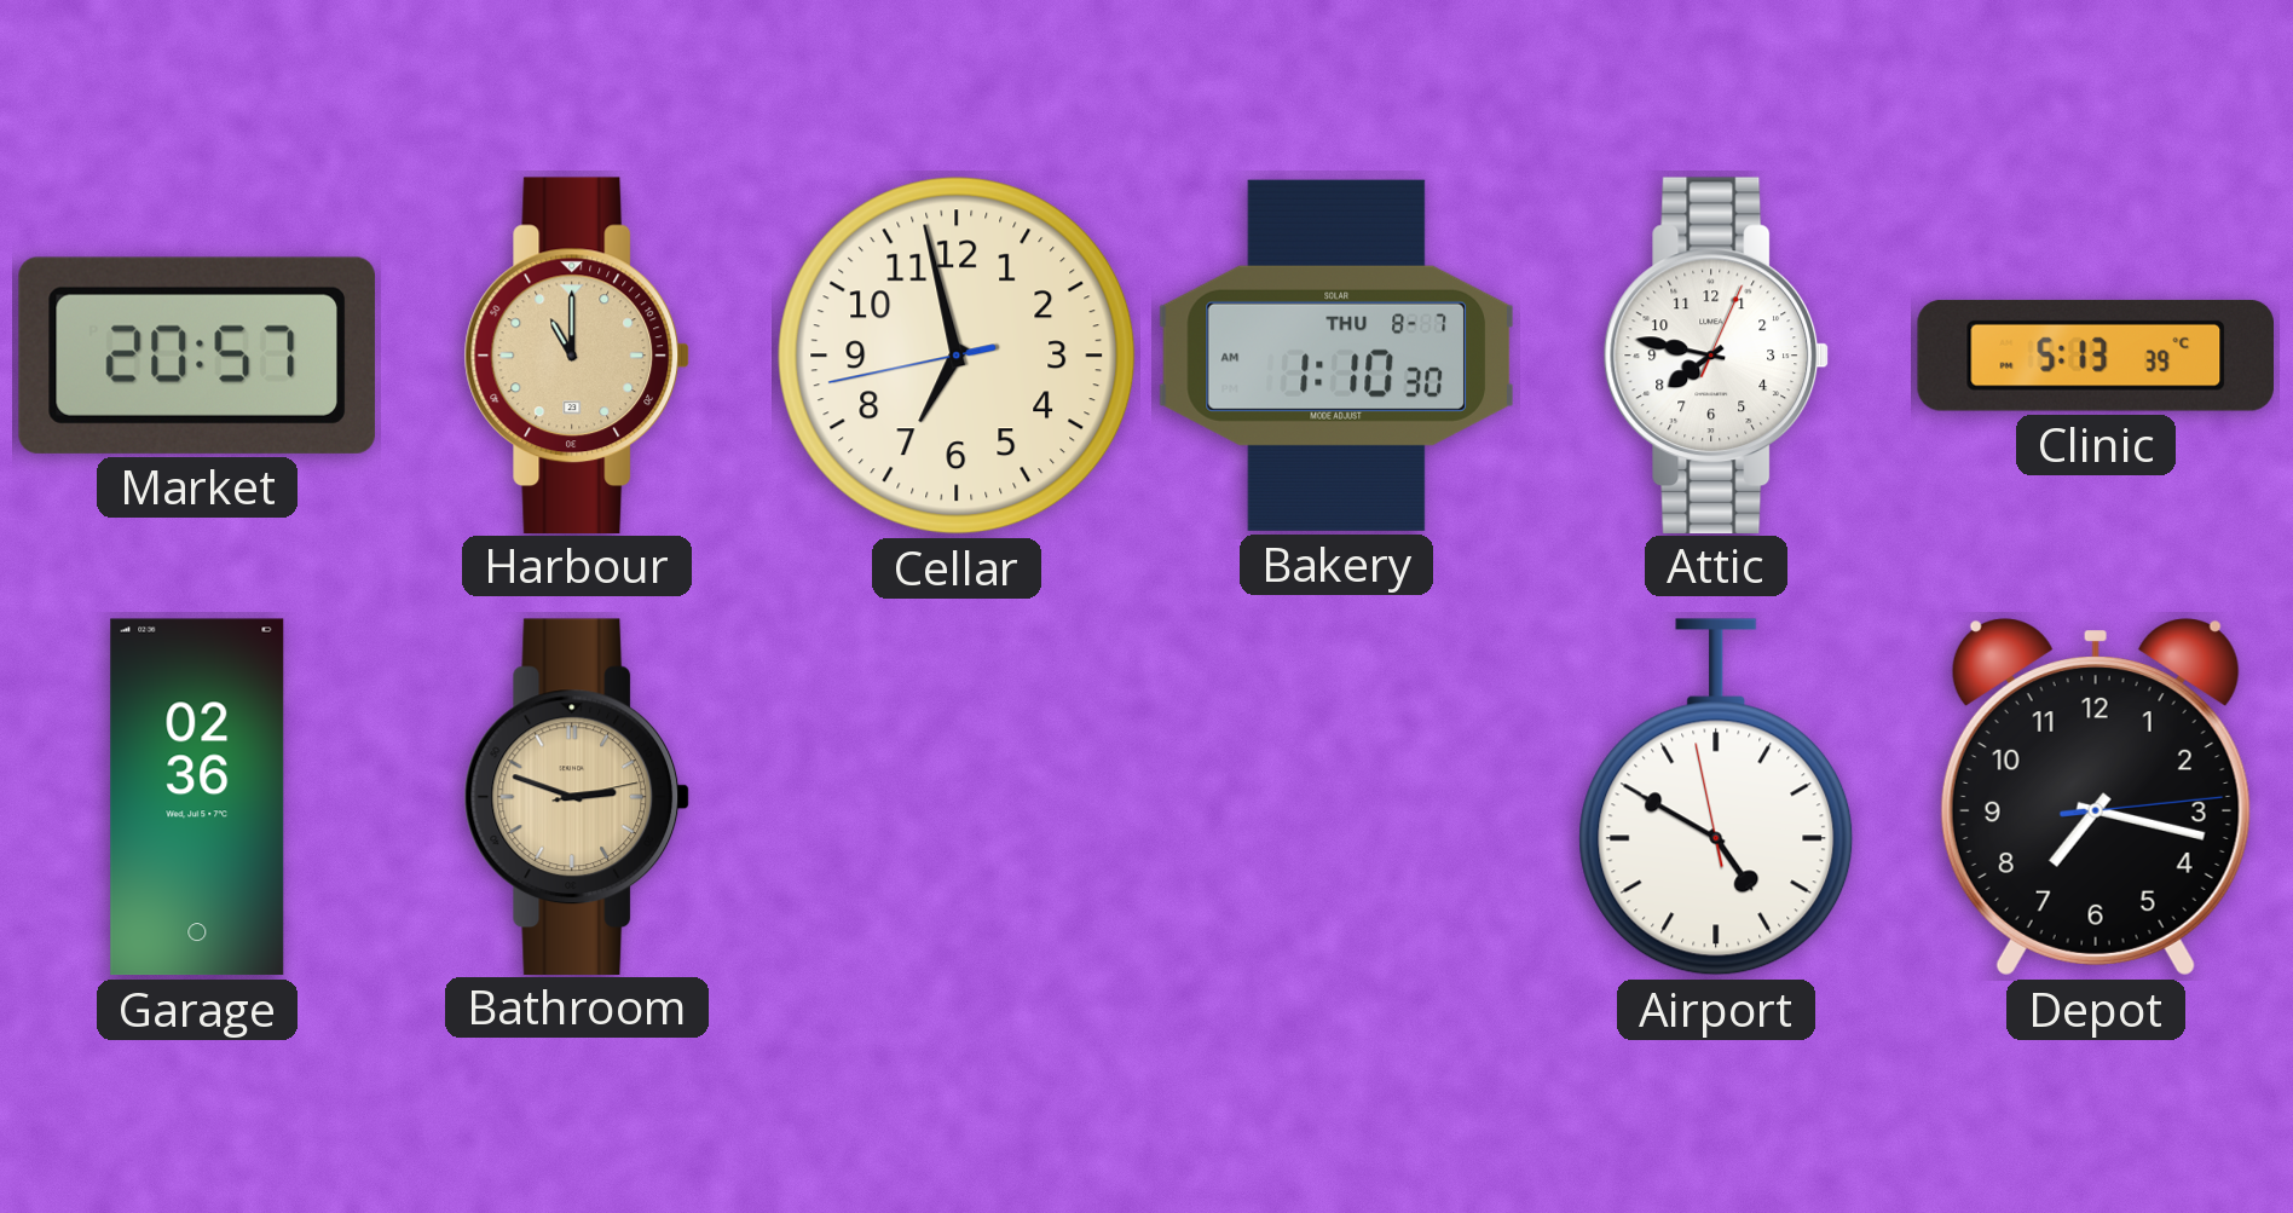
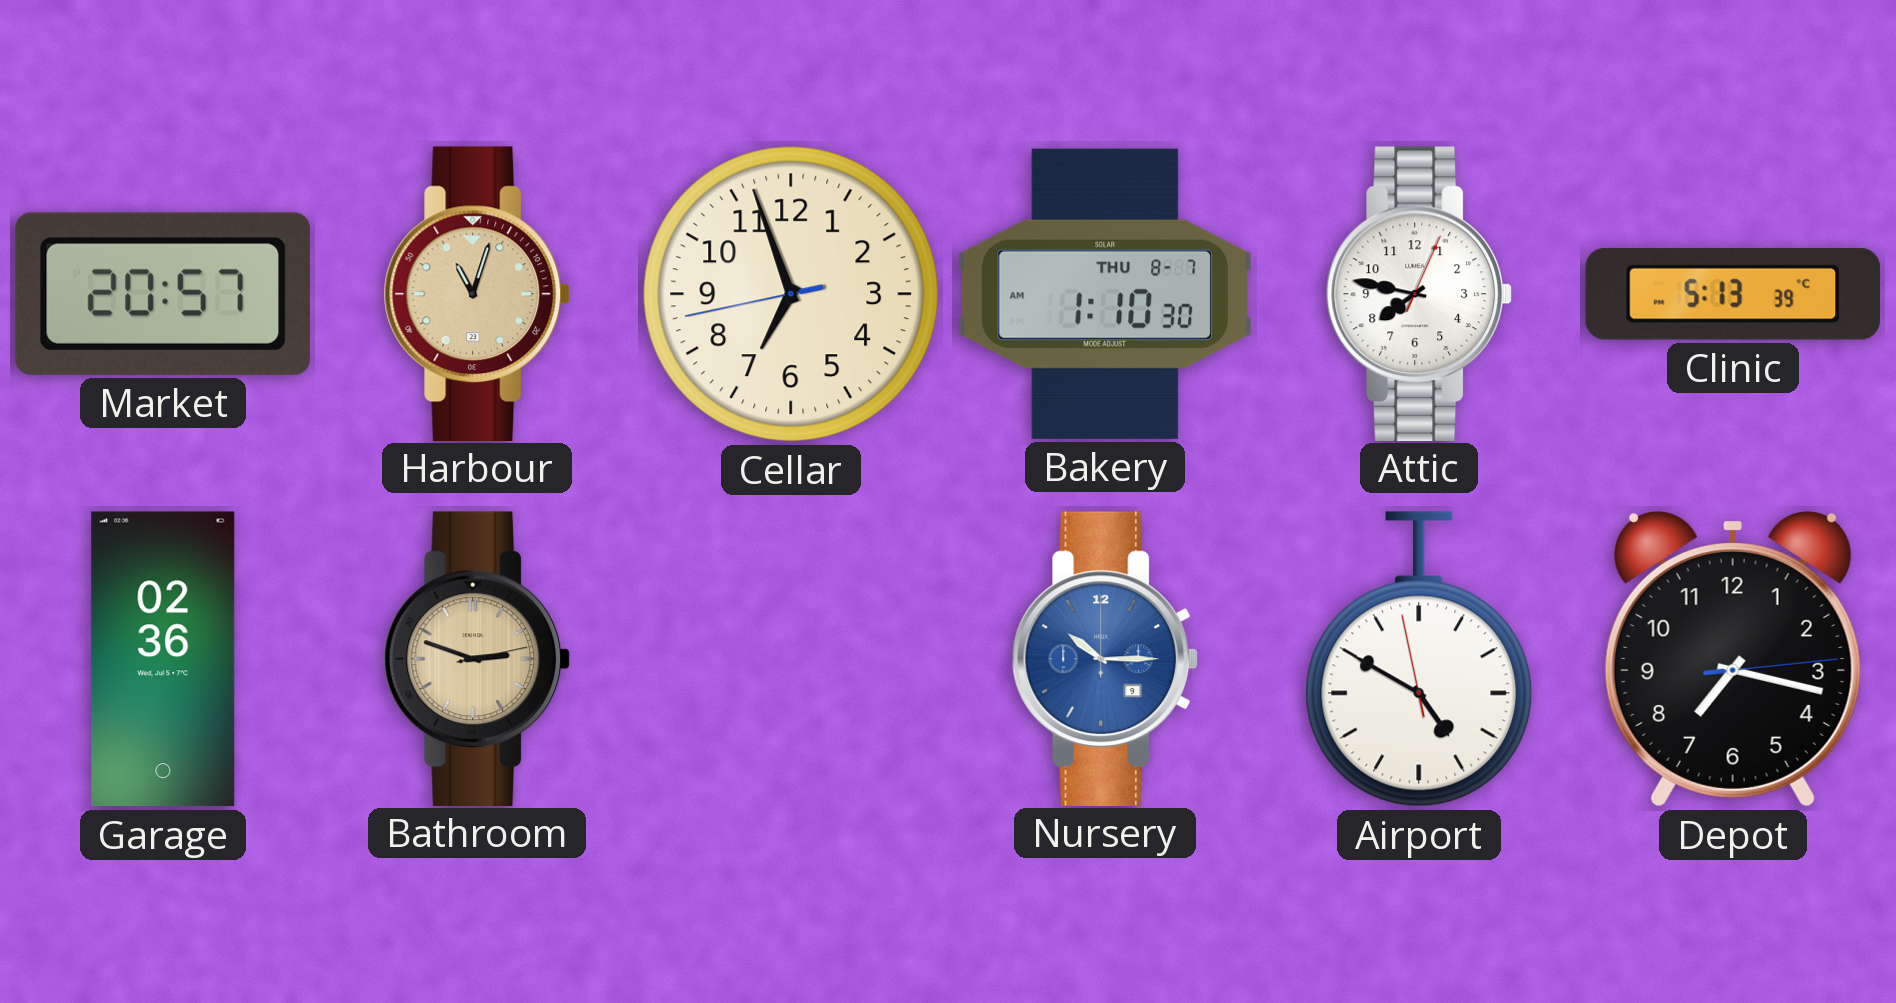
Harbour: 11:00 -> 11:03 (477, 293)
Cellar: 6:57 -> 6:56 (791, 294)
Nursery: none -> 10:15 (1105, 658)
